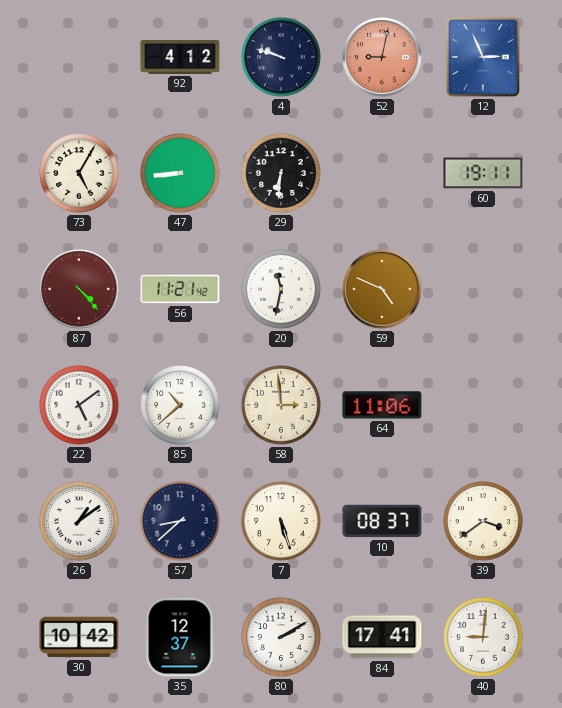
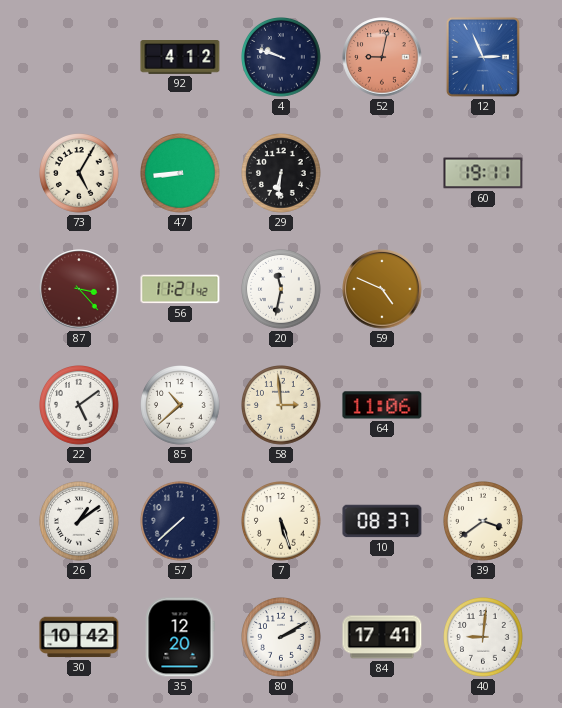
87: 4:23 -> 3:23 (79, 289)
57: 8:38 -> 7:38 (181, 522)
35: 12:37 -> 12:20 (180, 637)
